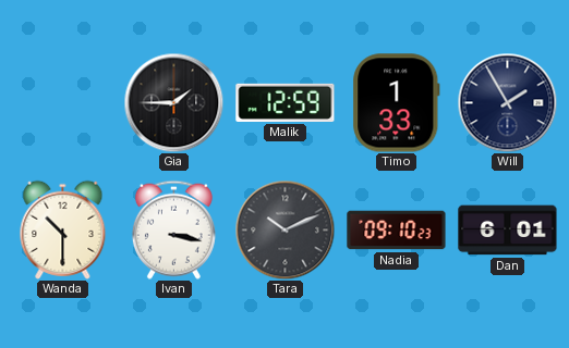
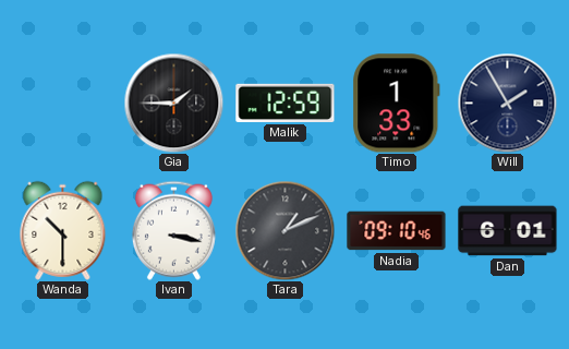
Tara: 10:11 -> 1:11 (284, 230)
Nadia: 09:10:23 -> 09:10:46 (397, 231)
